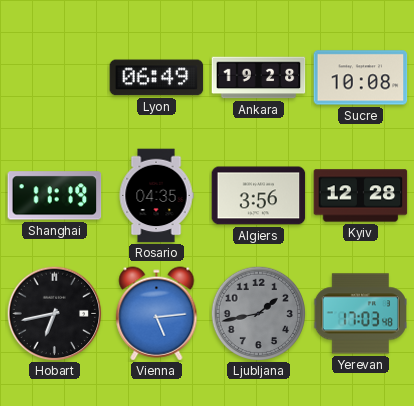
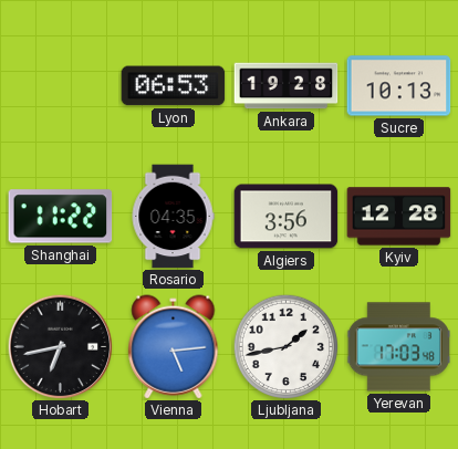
Lyon: 06:49 -> 06:53 (174, 86)
Sucre: 10:08 -> 10:13 (399, 86)
Shanghai: 11:19 -> 11:22 (61, 217)
Ljubljana dial: grey -> white (285, 346)
